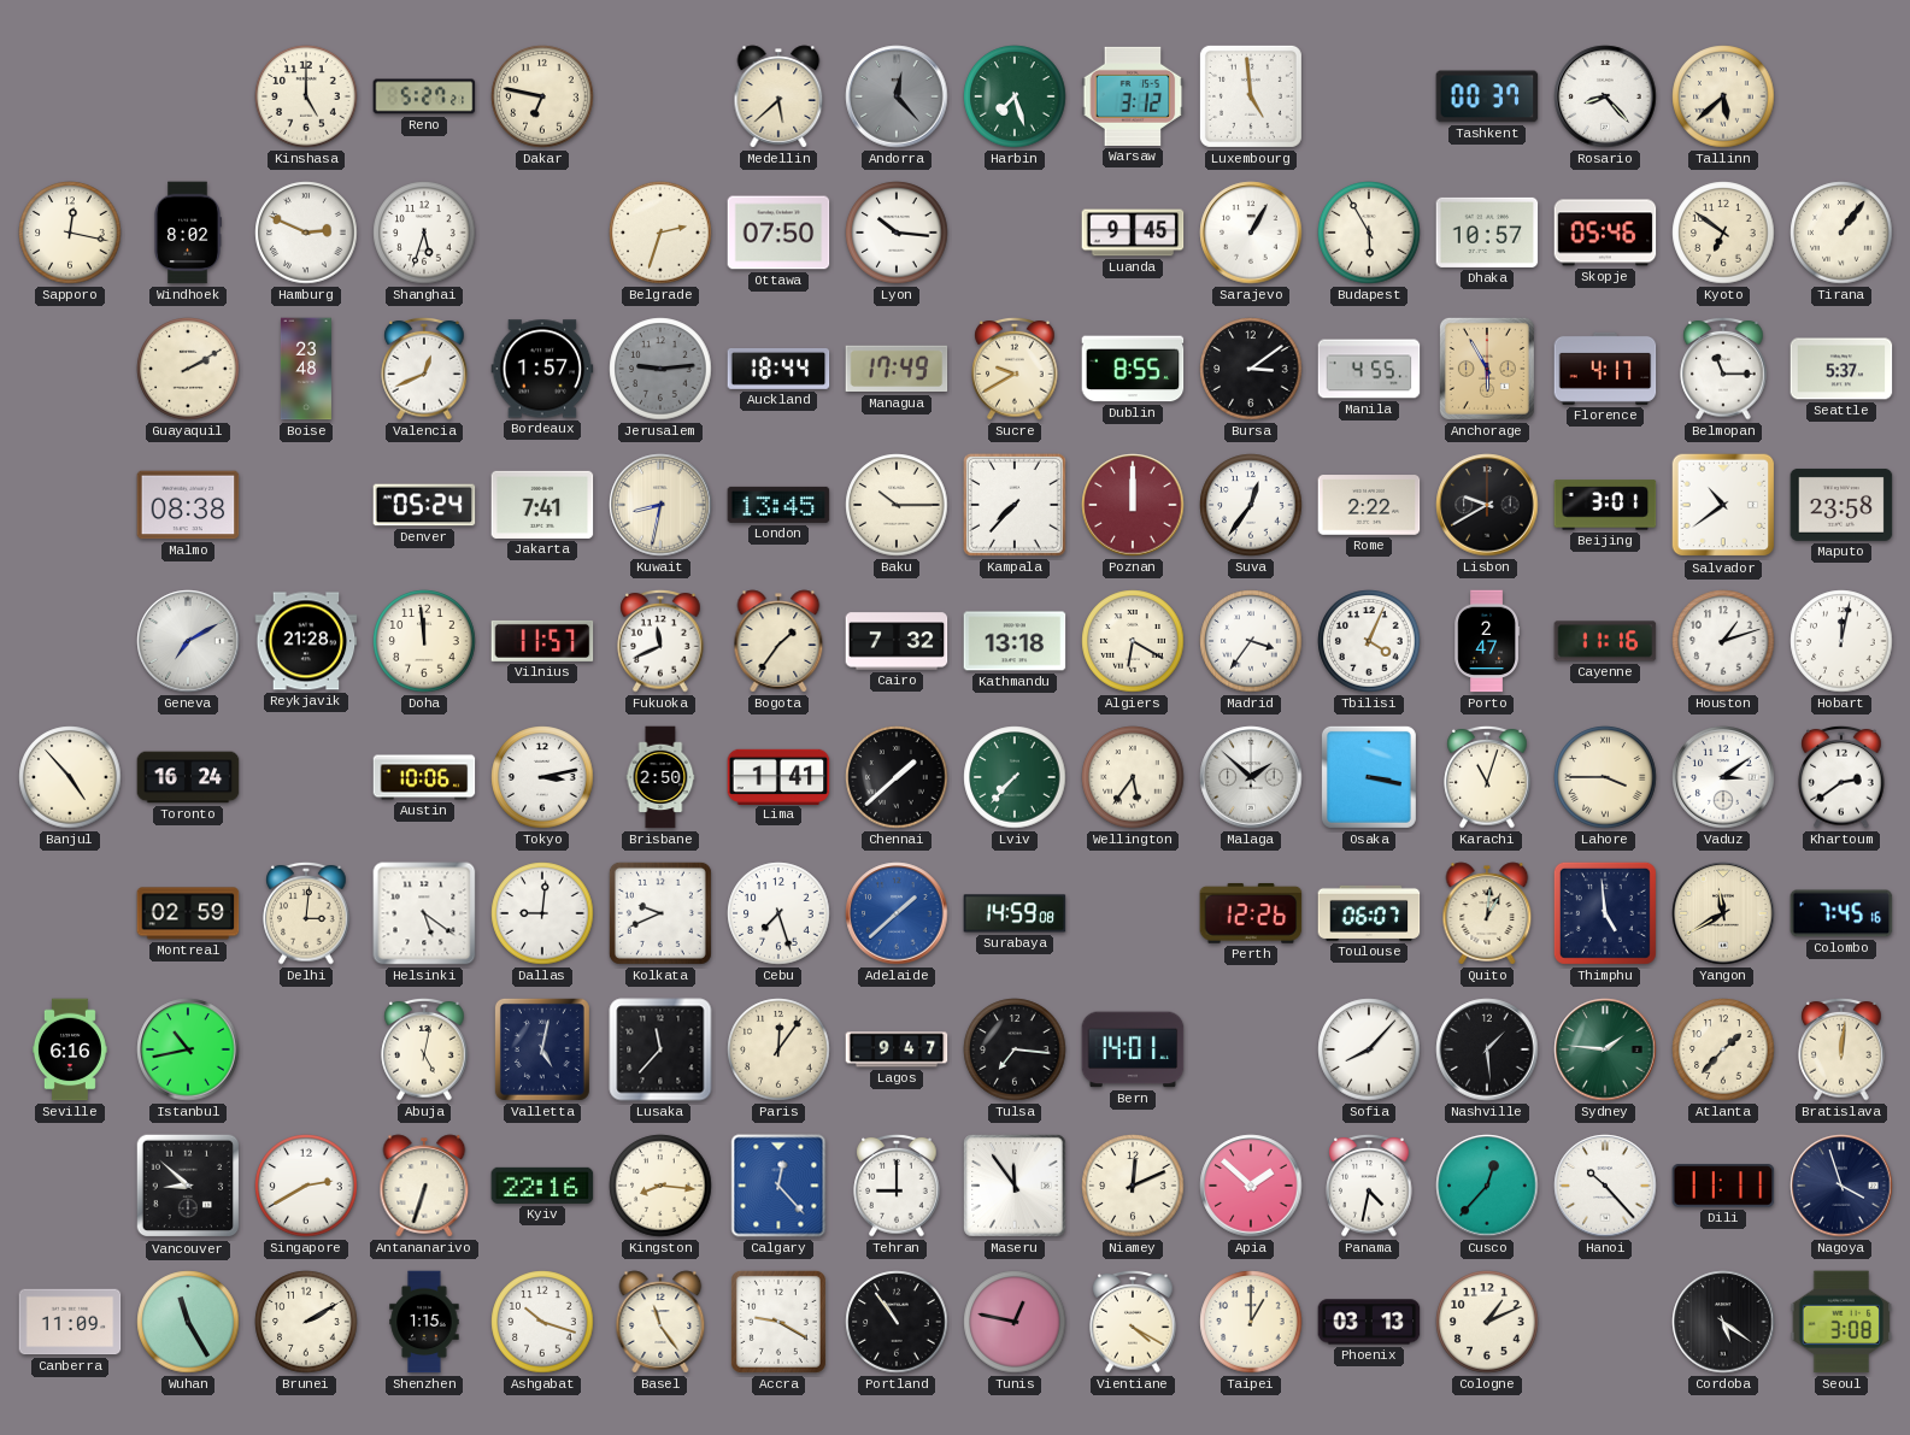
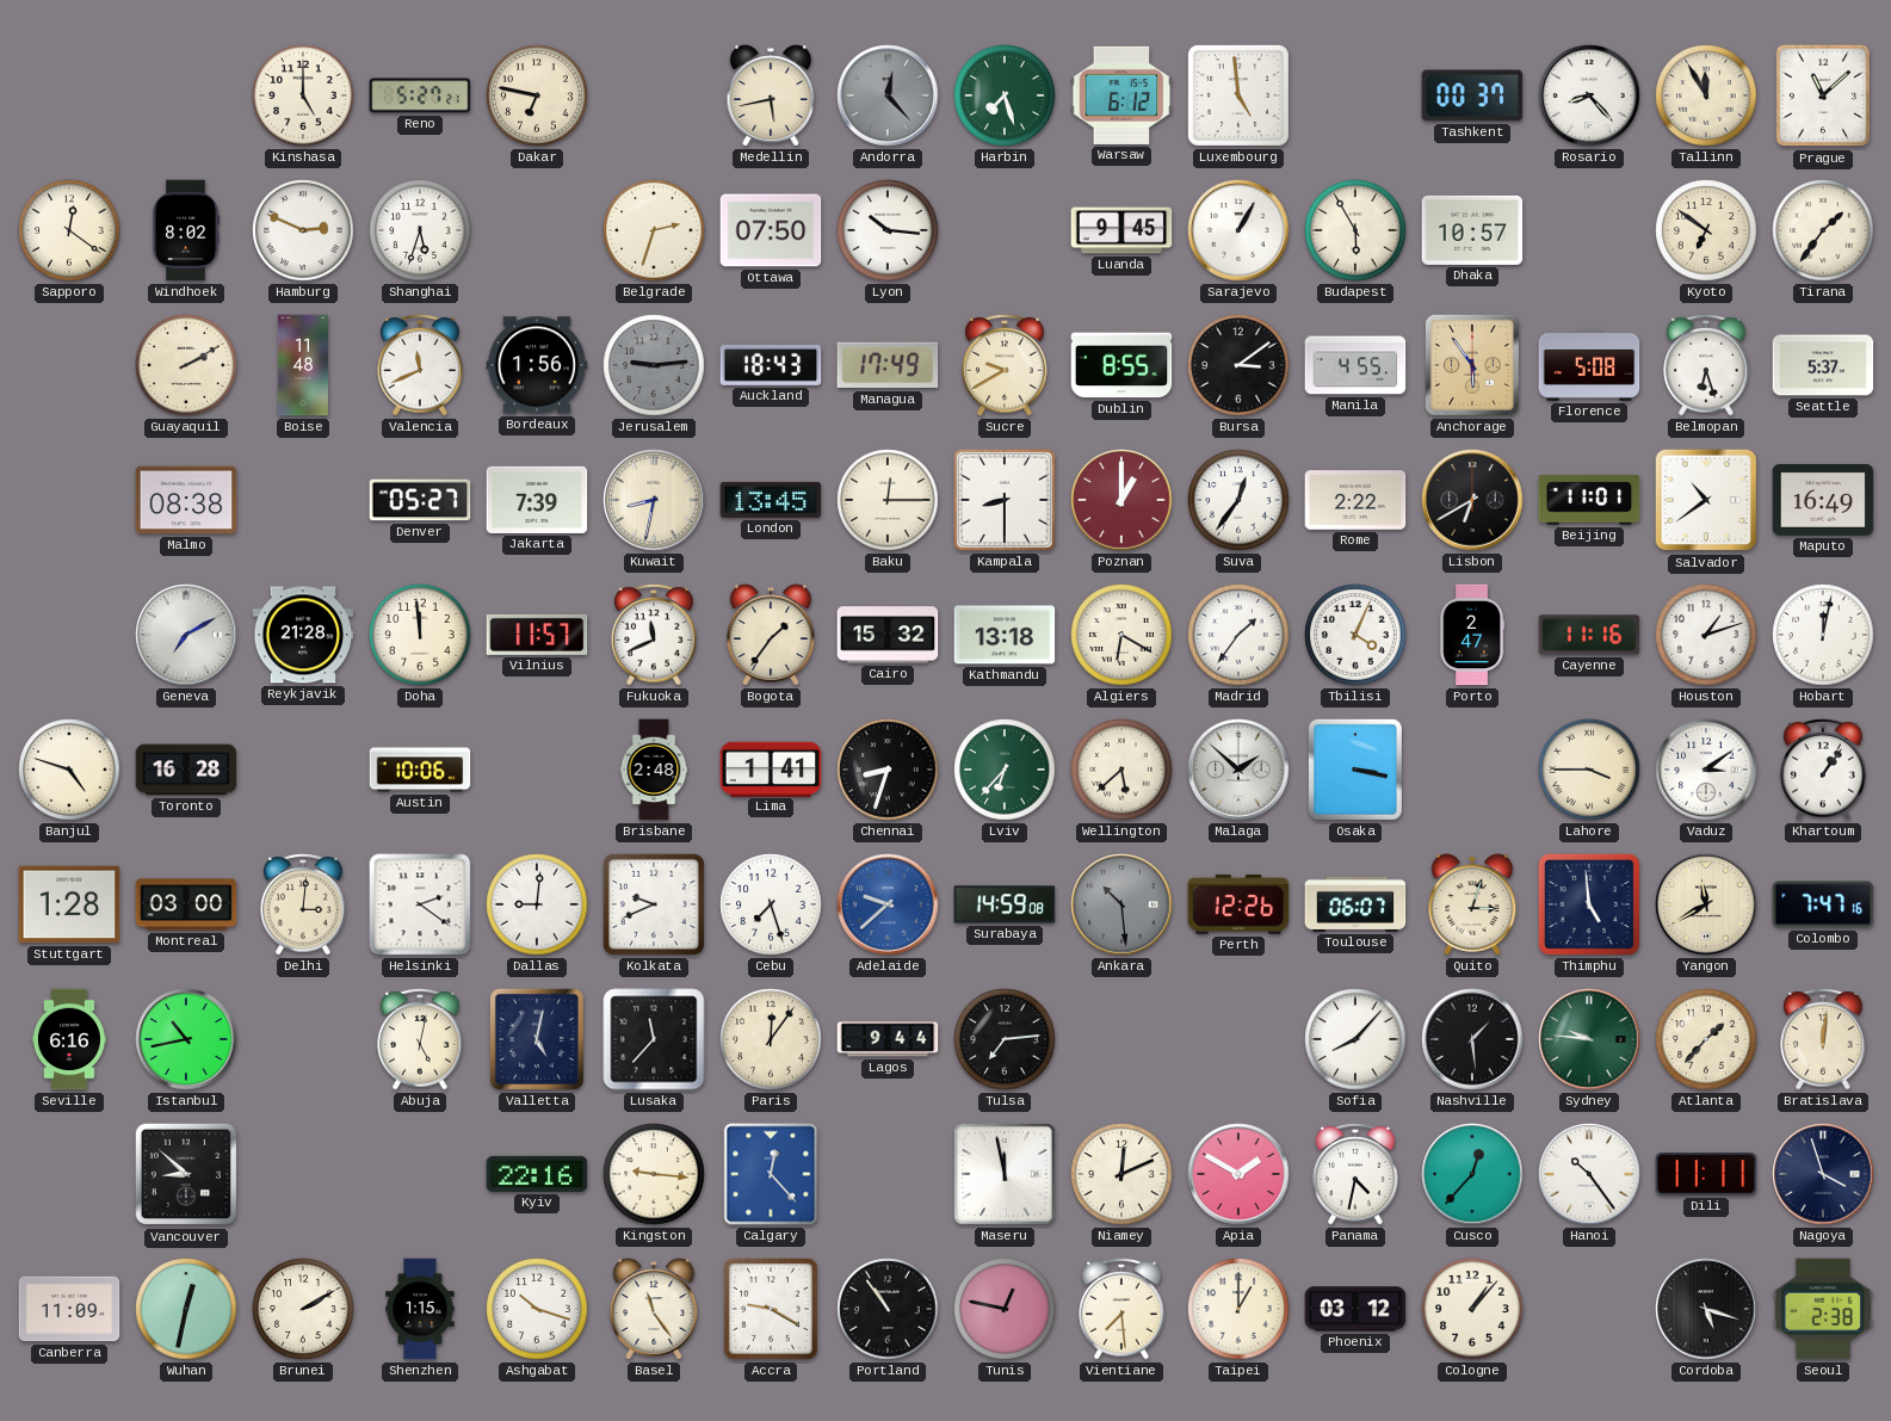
Medellin: 5:38 -> 5:43 (771, 95)
Warsaw: 3:12 -> 6:12 (1121, 95)
Tallinn: 5:38 -> 11:55 (1706, 95)
Prague: none -> 11:08 (1823, 95)
Sapporo: 12:17 -> 12:21 (69, 230)
Skopje: 05:46 -> none (1605, 233)
Tirana: 1:06 -> 1:36 (1823, 230)
Boise: 23:48 -> 11:48 (303, 365)
Valencia: 12:41 -> 11:41 (420, 365)
Bordeaux: 1:57 -> 1:56 (537, 365)
Auckland: 18:44 -> 18:43 (771, 365)
Anchorage: 5:55 -> 5:54 (1472, 365)
Florence: 4:17 -> 5:08 (1589, 365)
Belmopan: 11:15 -> 6:27 (1706, 365)
Denver: 05:24 -> 05:27 (420, 500)
Jakarta: 7:41 -> 7:39 (537, 500)
Baku: 10:15 -> 12:15 (888, 500)
Kampala: 7:37 -> 8:30 (1005, 500)
Poznan: 12:00 -> 1:00 (1121, 500)
Lisbon: 9:40 -> 6:40 (1472, 500)
Beijing: 3:01 -> 11:01 (1589, 500)
Maputo: 23:58 -> 16:49 (1823, 500)
Cairo: 7:32 -> 15:32 (888, 635)
Madrid: 3:36 -> 1:36 (1238, 635)
Banjul: 4:53 -> 4:48 (69, 770)
Toronto: 16:24 -> 16:28 (186, 770)
Tokyo: 3:13 -> none (542, 777)
Brisbane: 2:50 -> 2:48 (654, 770)
Chennai: 1:38 -> 8:33 (888, 770)
Lviv: 7:37 -> 6:37 (1005, 770)
Wellington: 5:36 -> 5:38 (1121, 770)
Karachi: 11:03 -> none (1487, 777)
Khartoum: 2:39 -> 1:06 (1823, 770)
Stuttgart: none -> 1:28 (69, 904)
Montreal: 02:59 -> 03:00 (186, 904)
Helsinki: 5:21 -> 2:21 (420, 904)
Adelaide: 1:38 -> 9:38 (888, 904)
Ankara: none -> 10:29 (1121, 904)
Quito: 1:01 -> 3:03 (1472, 904)
Colombo: 7:45 -> 7:47 (1823, 904)
Lagos: 9:47 -> 9:44 (888, 1039)
Tulsa: 7:16 -> 7:14 (1005, 1039)
Bern: 14:01 -> none (1133, 1049)
Sydney: 1:46 -> 9:46 (1589, 1039)
Singapore: 2:40 -> none (306, 1186)
Antananarivo: 6:33 -> none (424, 1186)
Kingston: 8:16 -> 9:16 (654, 1174)
Tehran: 9:00 -> none (897, 1186)
Maseru: 11:54 -> 11:58 (1005, 1174)
Apia: 1:52 -> 1:50 (1238, 1174)
Hanoi: 10:23 -> 10:24 (1589, 1174)
Wuhan: 11:25 -> 12:32 (186, 1309)
Vientiane: 4:20 -> 7:29 (1121, 1309)
Phoenix: 03:13 -> 03:12 (1355, 1309)
Cologne: 1:11 -> 1:07 (1472, 1309)
Cordoba: 5:21 -> 5:18 (1706, 1309)
Seoul: 3:08 -> 2:38 (1823, 1309)
